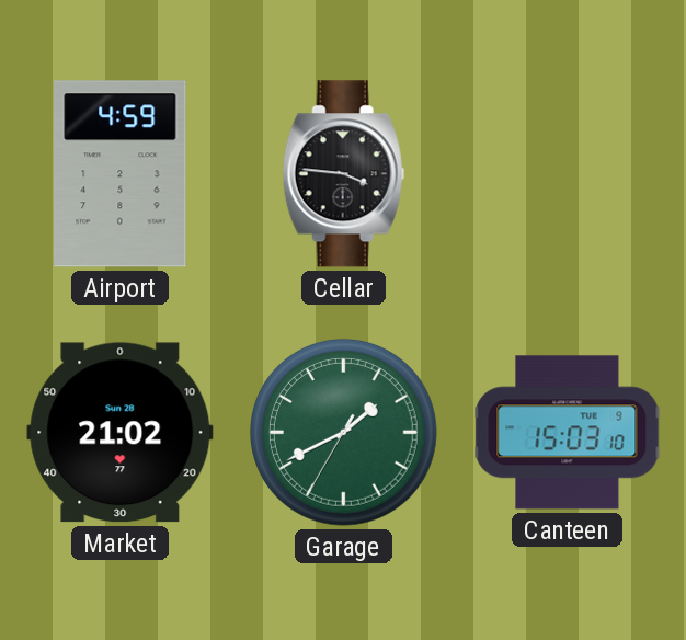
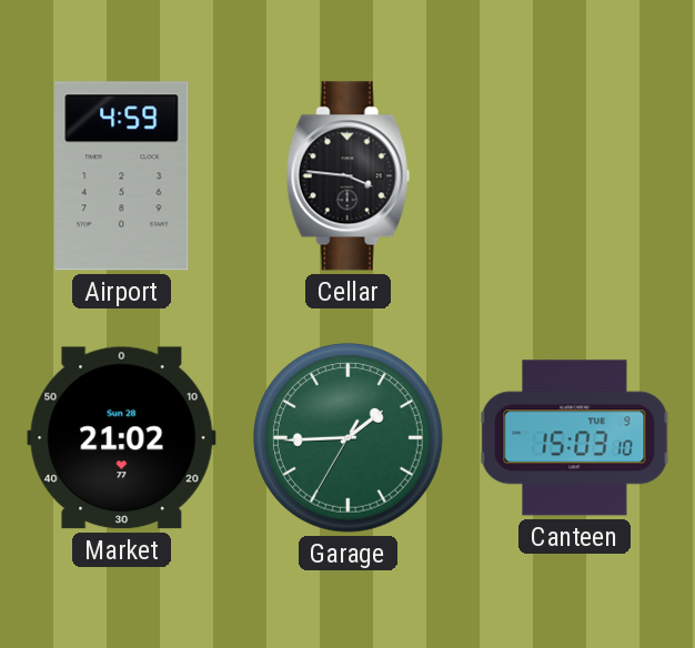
Garage: 1:40 -> 1:44 (347, 437)
